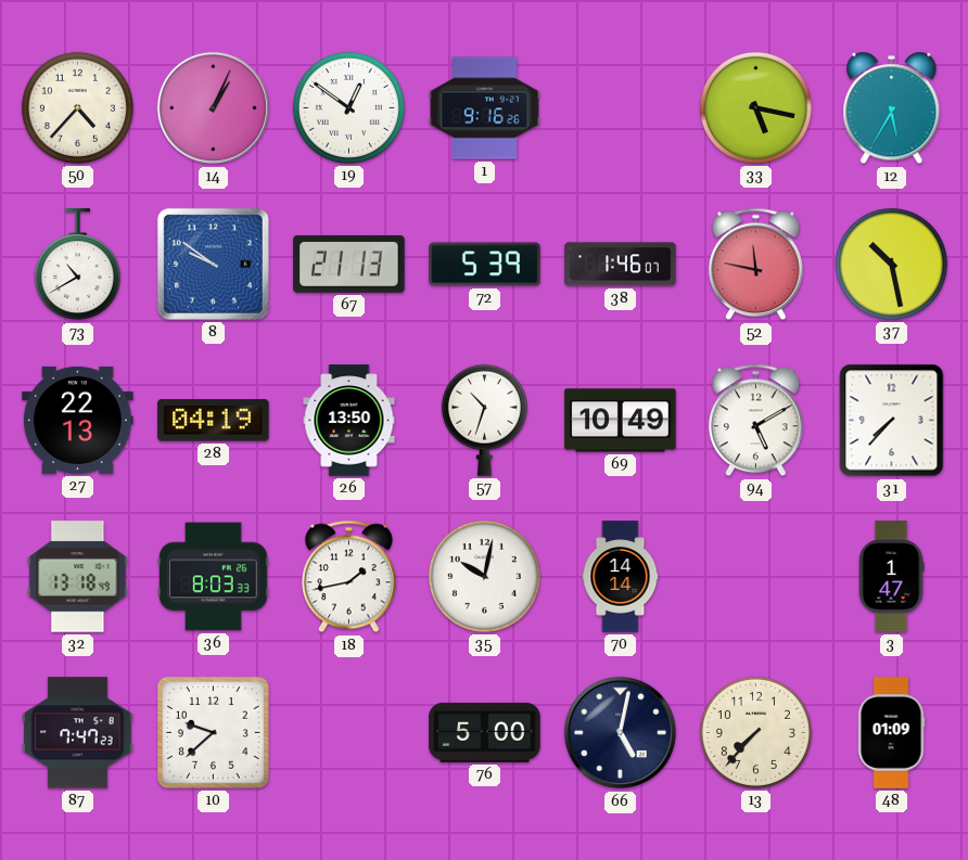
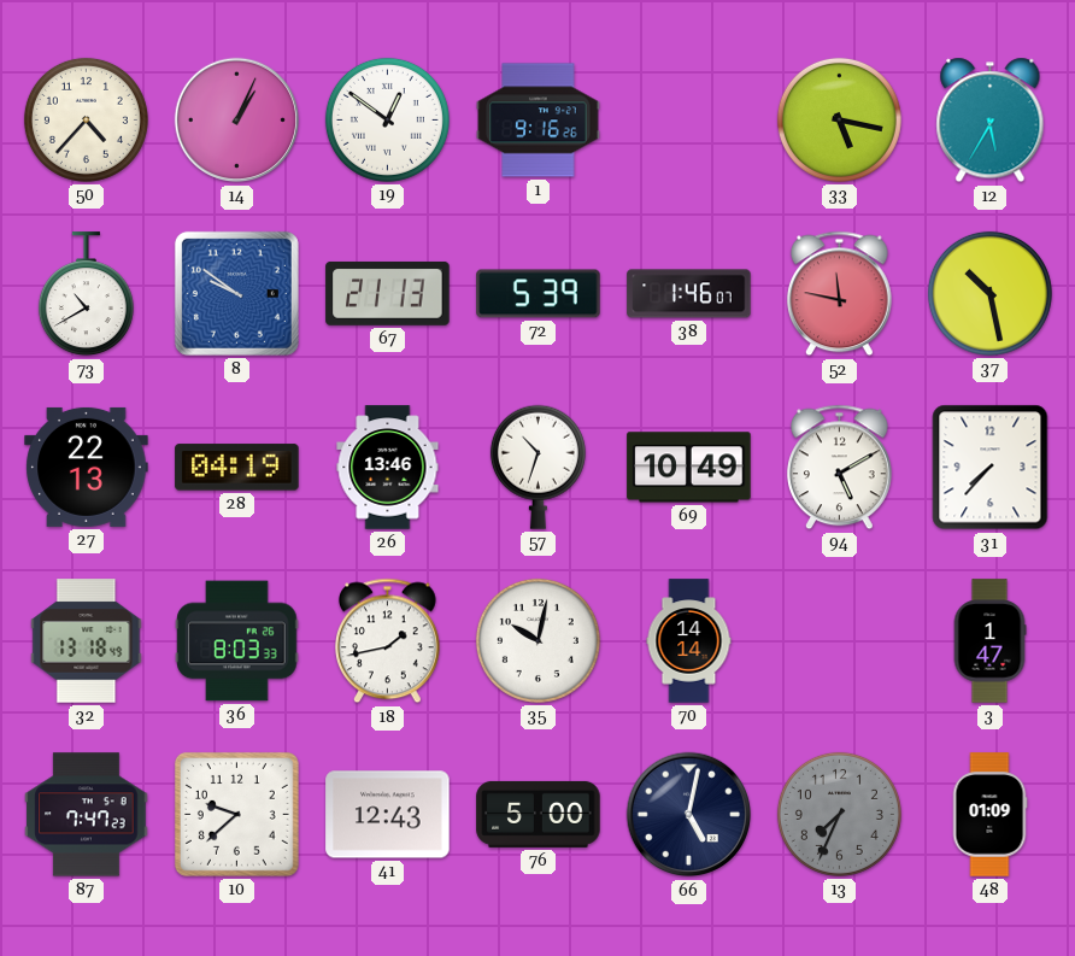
26: 13:50 -> 13:46 (388, 468)
41: none -> 12:43 (388, 815)
13: 7:37 -> 7:34 (839, 814)
13 dial: cream -> grey (839, 814)
